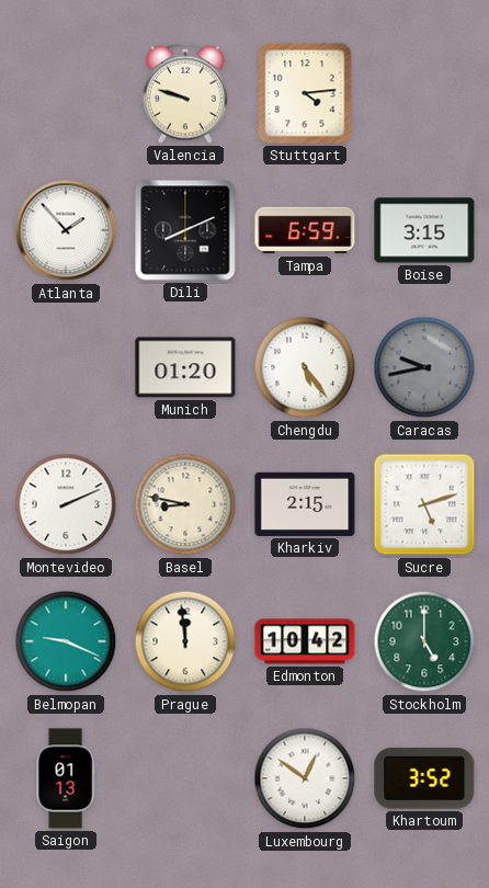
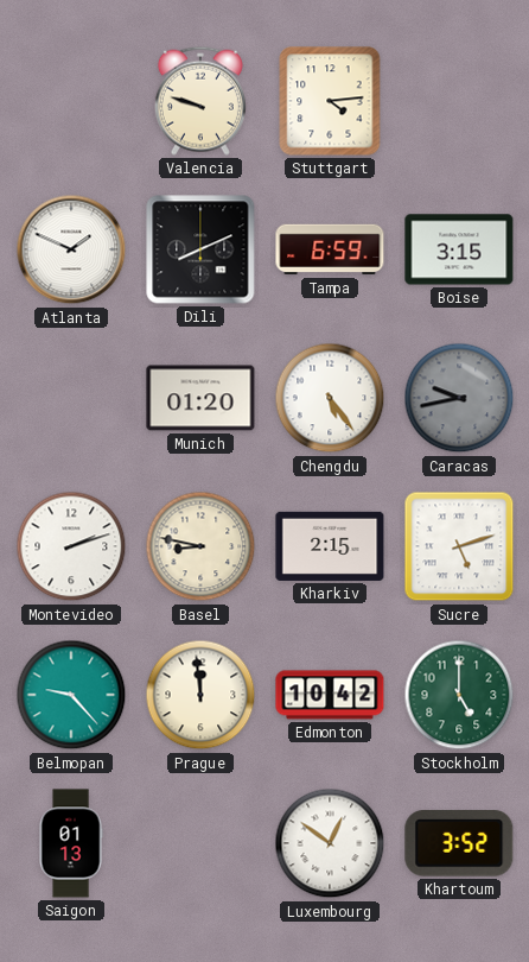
Atlanta: 1:53 -> 1:49 (71, 249)
Montevideo: 2:11 -> 2:12 (71, 546)
Belmopan: 9:19 -> 9:23 (71, 695)
